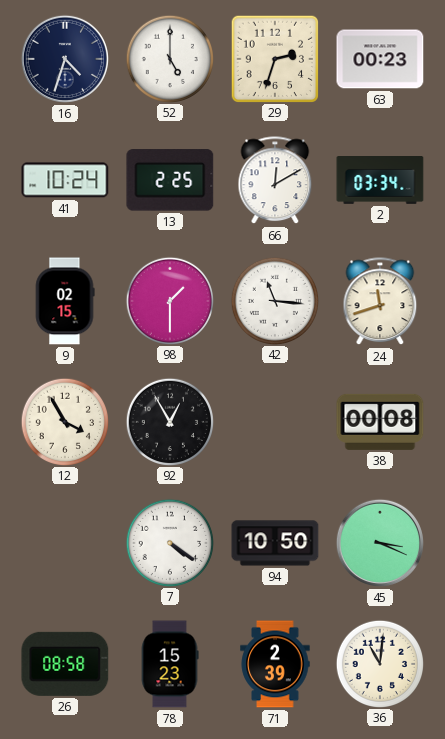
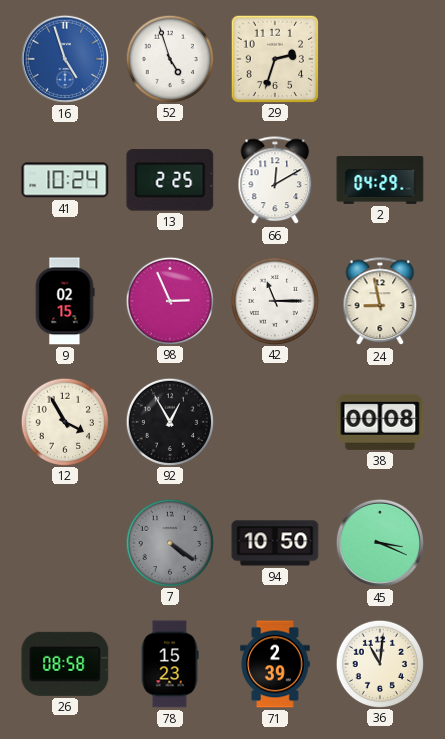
16: 4:33 -> 4:57 (65, 59)
16 dial: navy -> blue (65, 59)
52: 5:00 -> 4:57 (169, 58)
63: 00:23 -> none (380, 59)
2: 03:34 -> 04:29 (380, 181)
98: 1:30 -> 2:56 (169, 300)
42: 11:16 -> 11:15 (274, 300)
24: 11:42 -> 8:58 (380, 302)
7 dial: white -> grey (169, 542)
